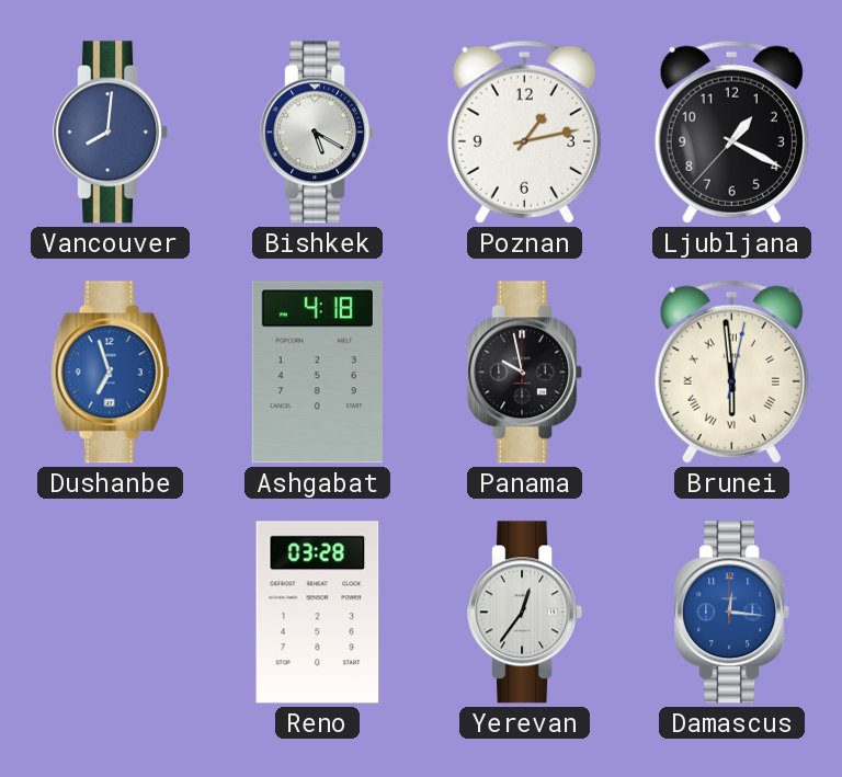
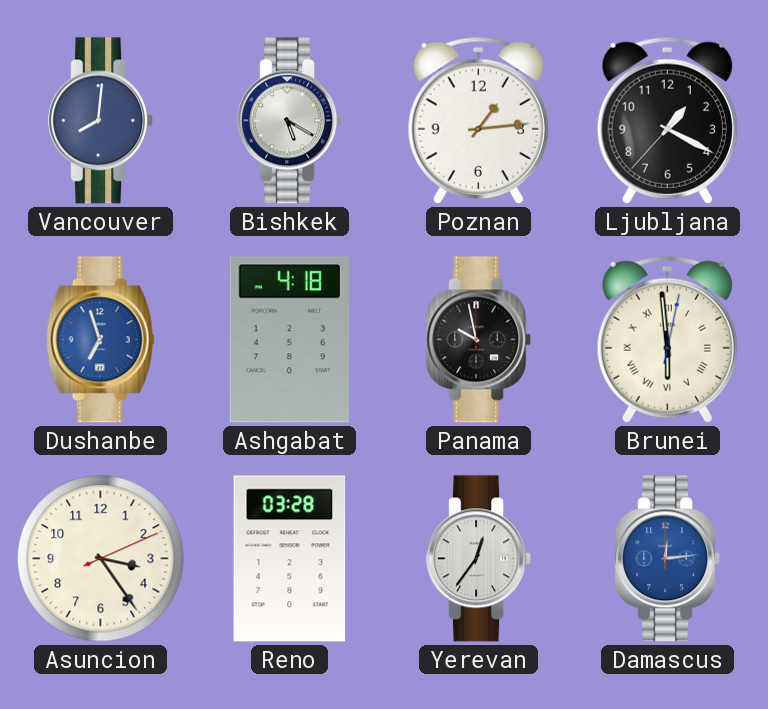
Poznan: 1:13 -> 1:14 (478, 120)
Asuncion: none -> 3:24 (101, 559)
Damascus: 12:16 -> 12:14 (668, 559)
